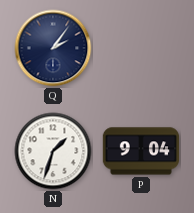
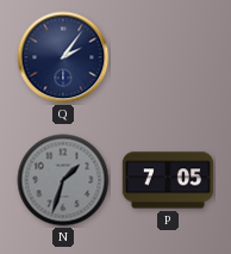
N dial: white -> grey (63, 180)
P: 9:04 -> 7:05 (168, 180)
